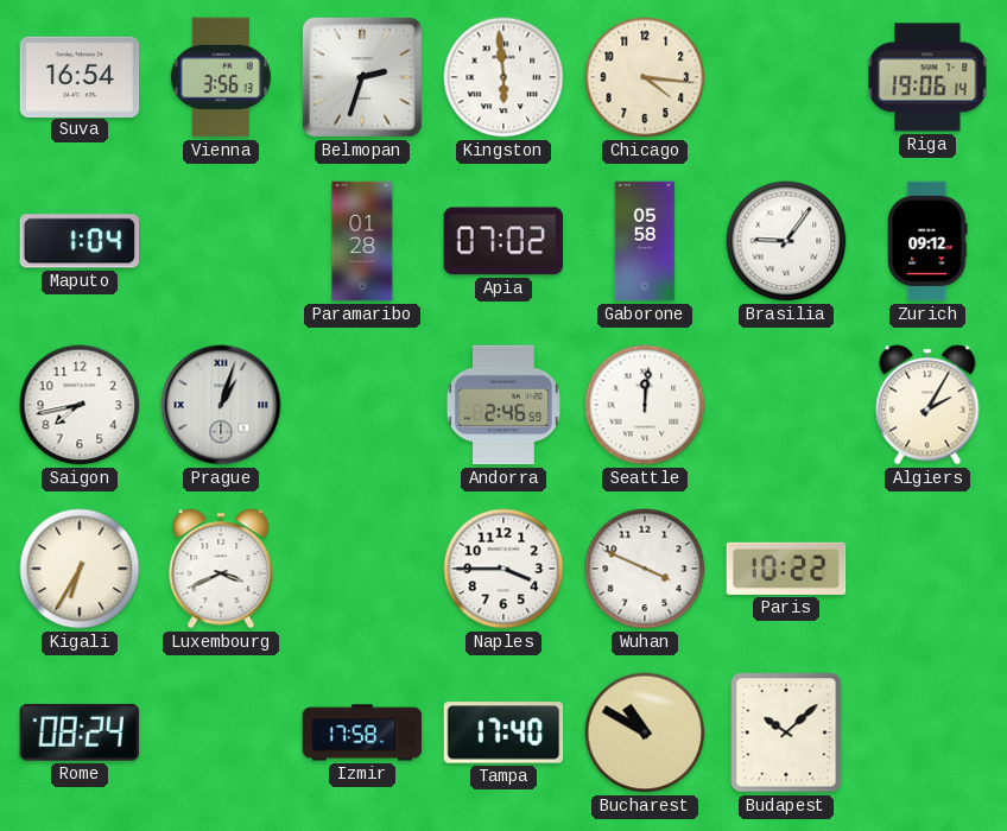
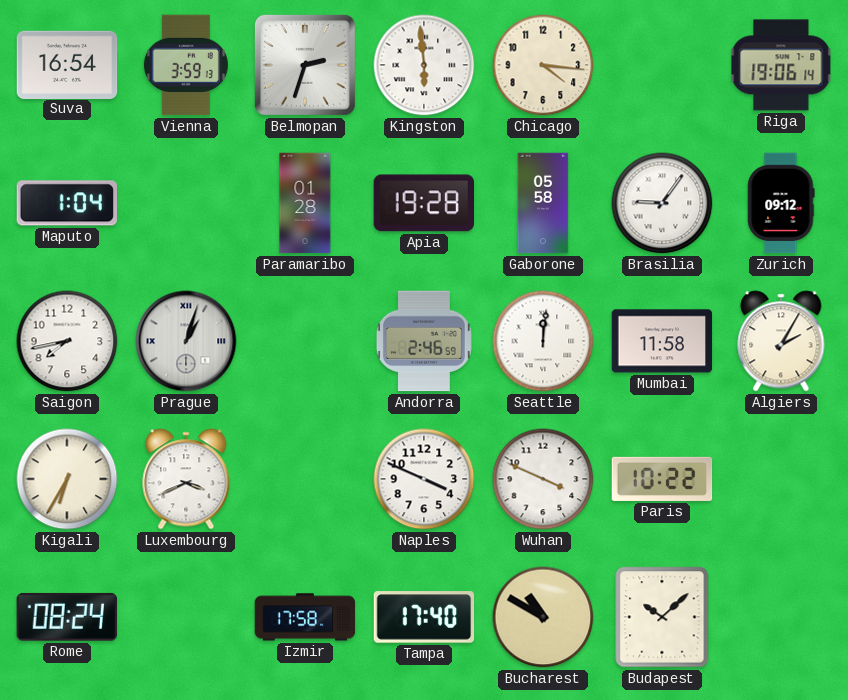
Vienna: 3:56 -> 3:59 (186, 65)
Apia: 07:02 -> 19:28 (423, 203)
Mumbai: none -> 11:58 (662, 341)
Naples: 3:45 -> 3:49 (424, 479)
